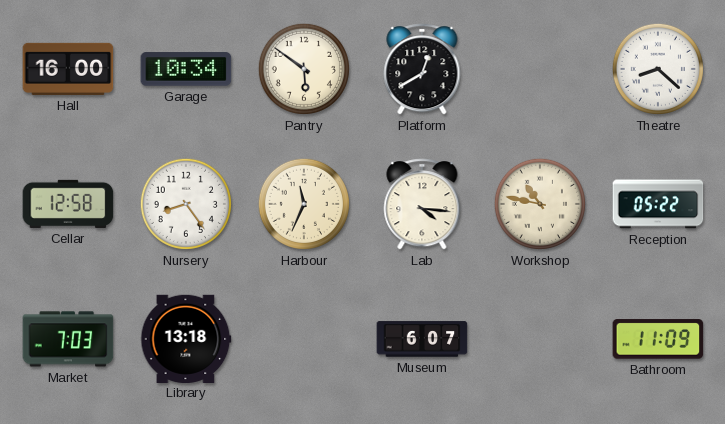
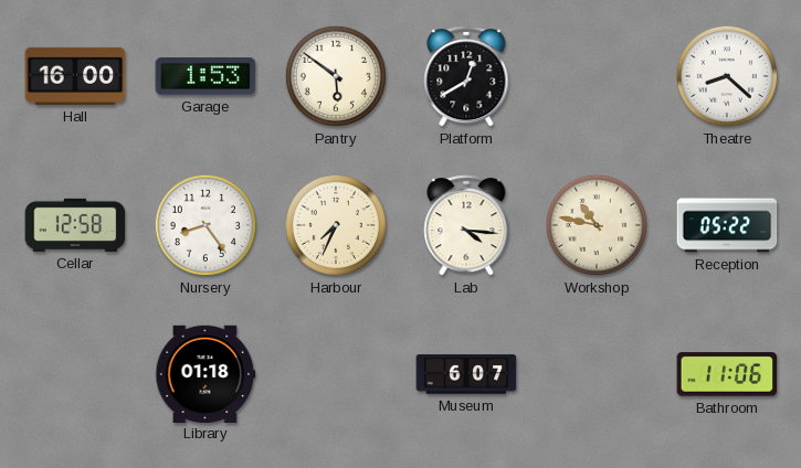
Garage: 10:34 -> 1:53 (205, 76)
Harbour: 11:34 -> 7:34 (336, 225)
Market: 7:03 -> none (68, 339)
Library: 13:18 -> 01:18 (205, 373)
Bathroom: 11:09 -> 11:06 (727, 374)
